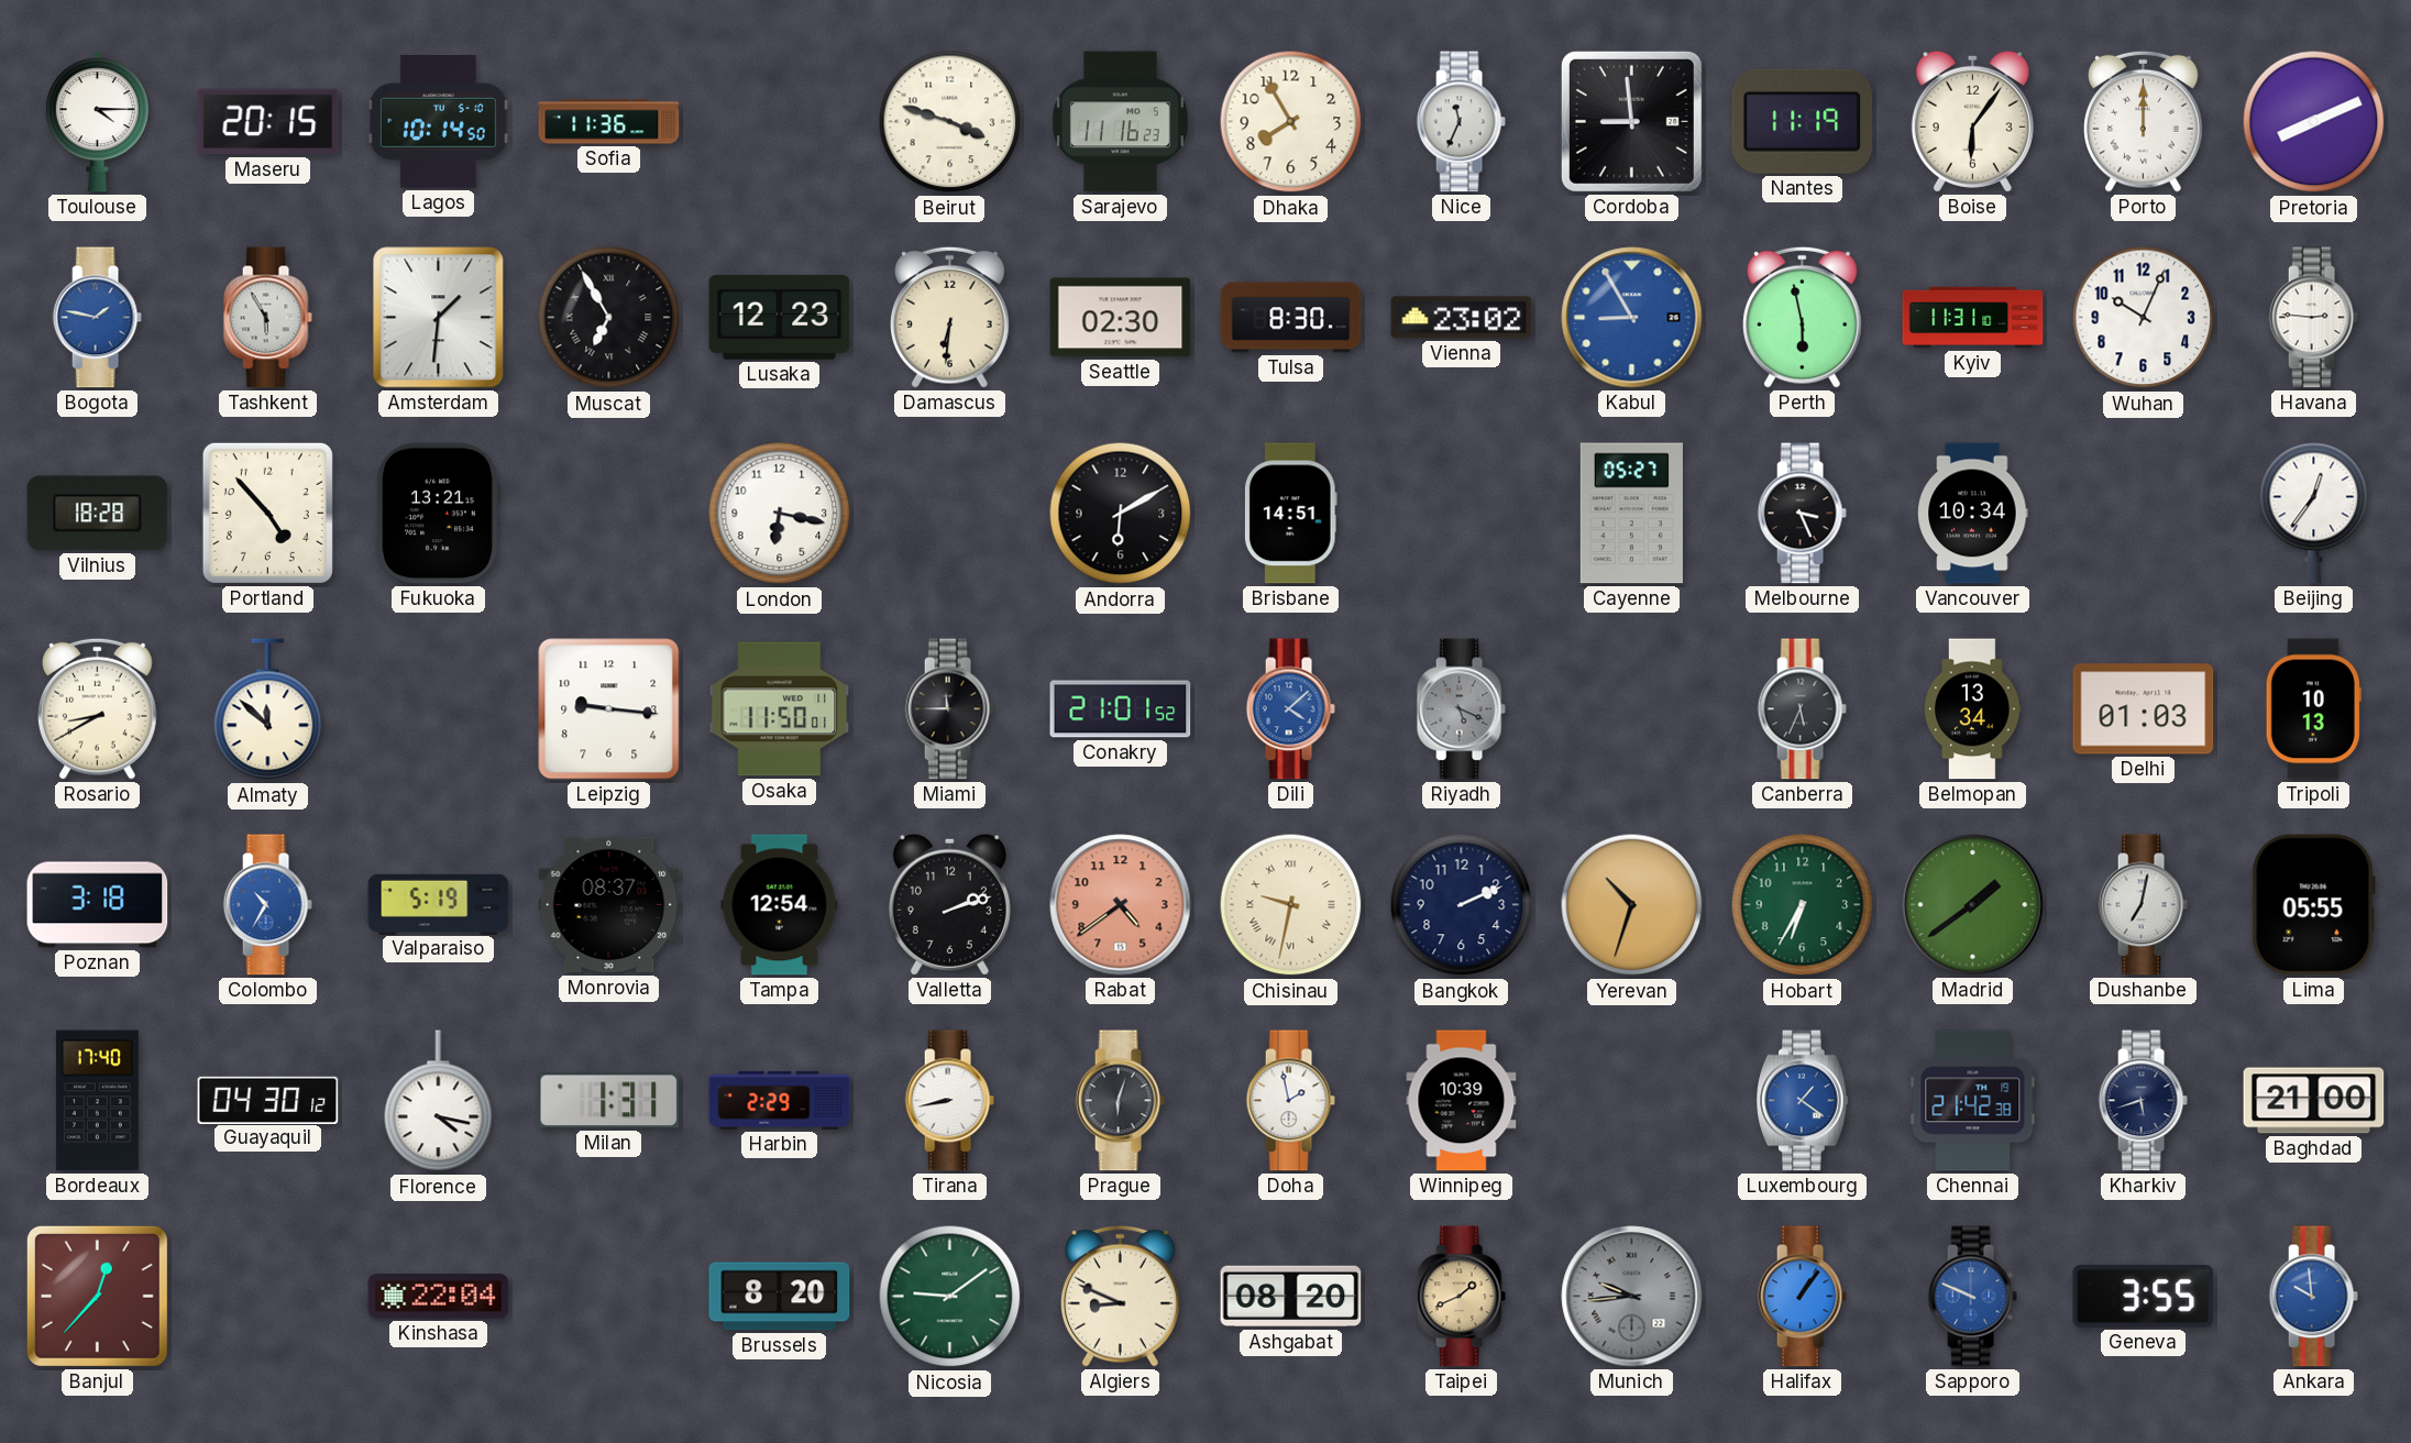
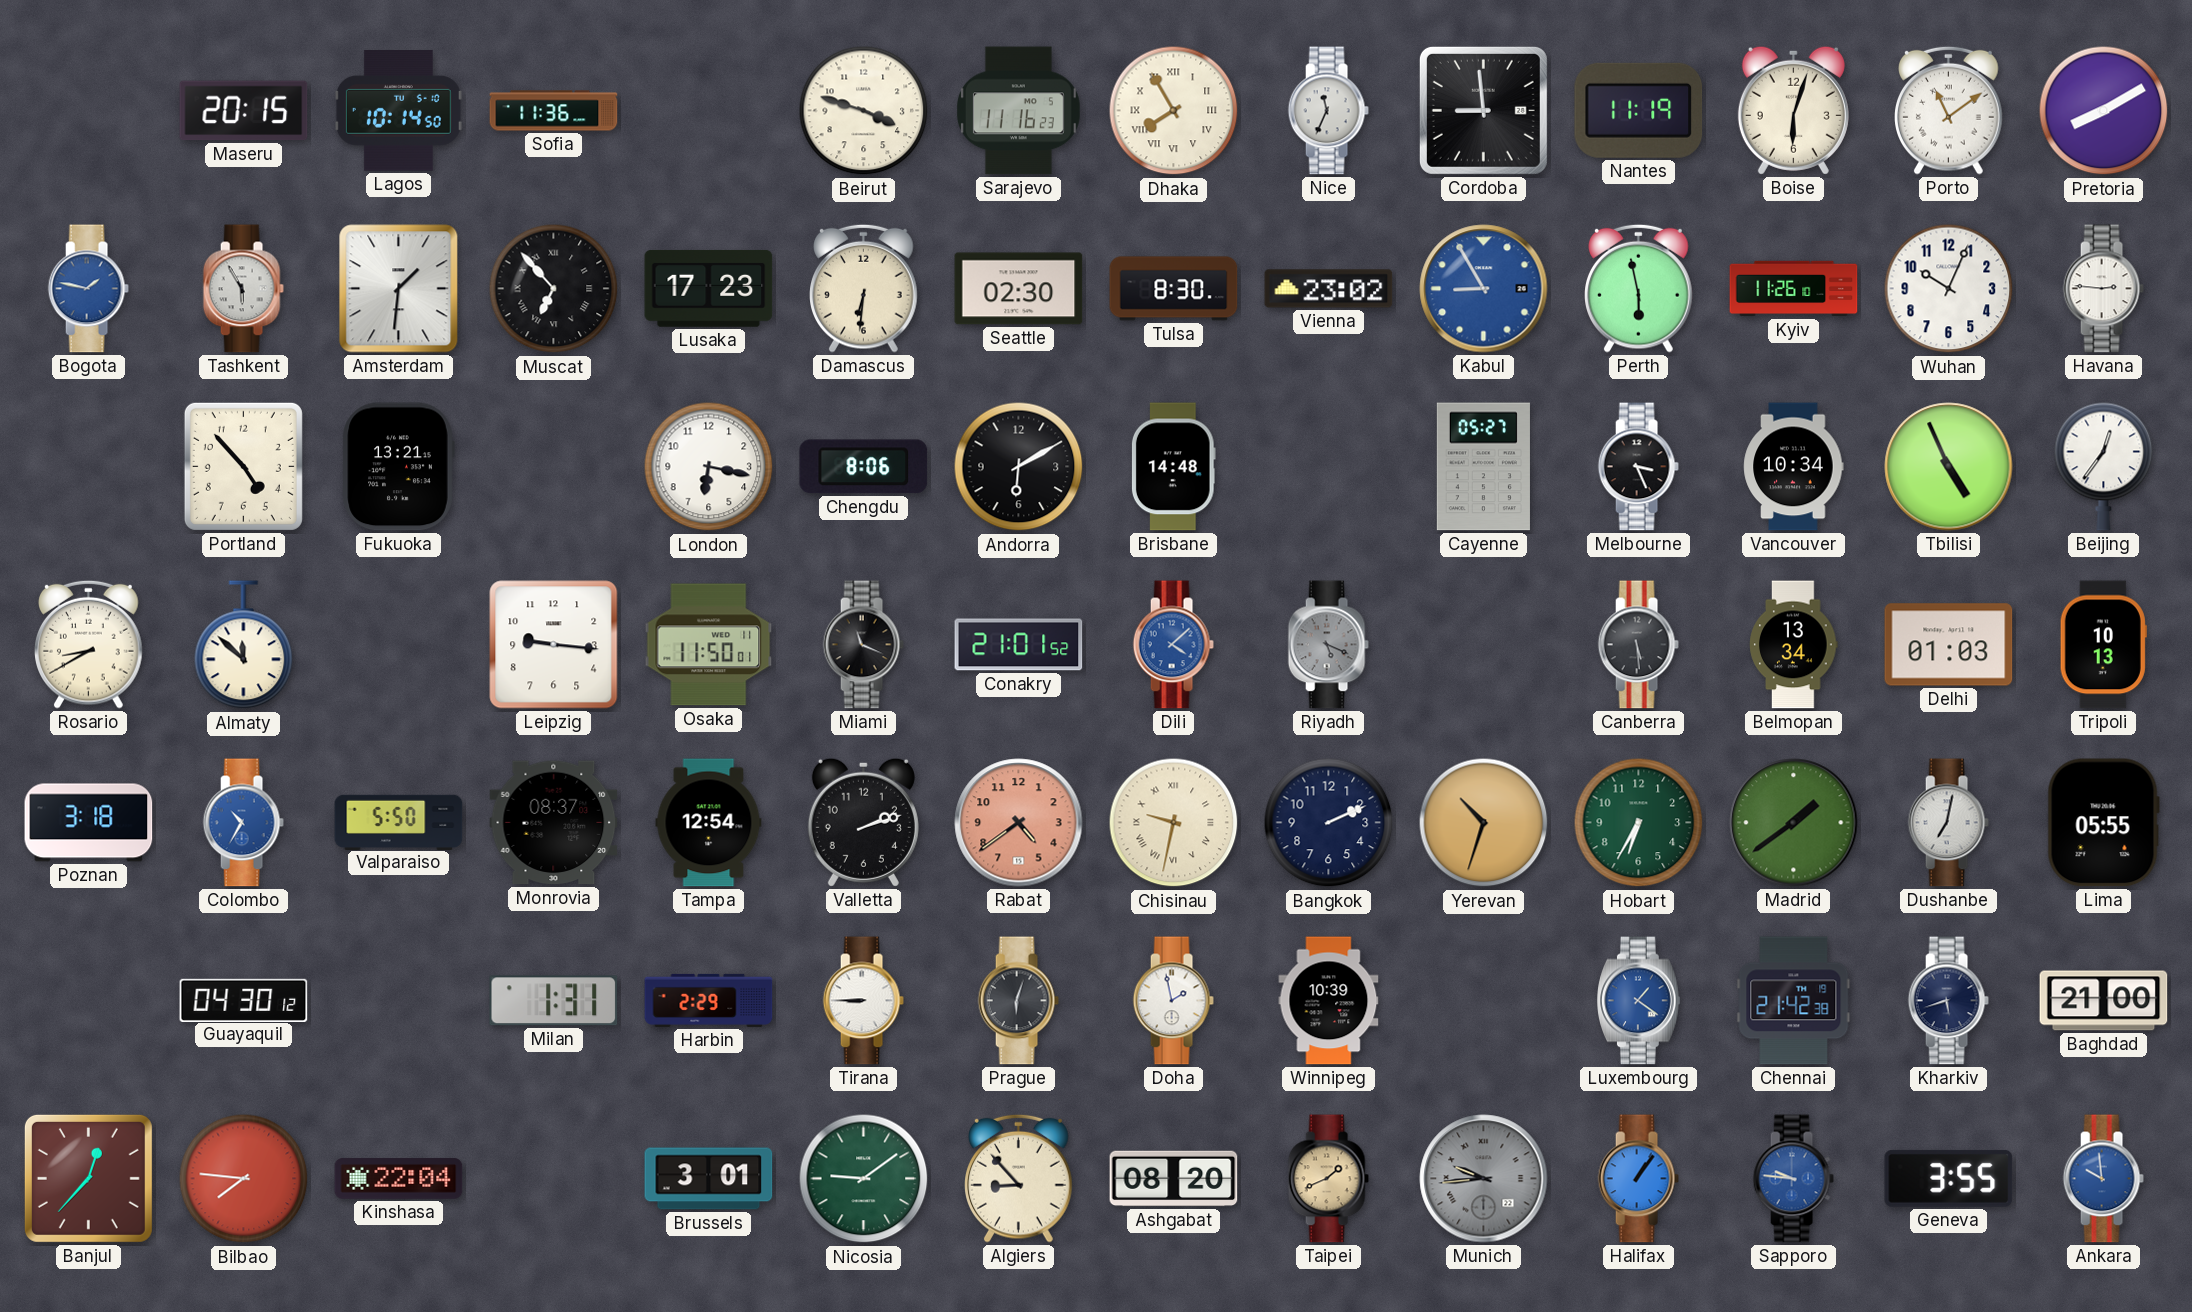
Toulouse: 4:15 -> none (97, 122)
Dhaka numerals: Arabic -> Roman (1174, 111)
Boise: 6:06 -> 6:03 (1793, 110)
Porto: 12:00 -> 11:09 (1949, 110)
Pretoria: 8:11 -> 8:10 (2104, 111)
Muscat: 6:55 -> 6:53 (554, 289)
Lusaka: 12:23 -> 17:23 (709, 288)
Kyiv: 11:31 -> 11:26 (1794, 289)
Vilnius: 18:28 -> none (98, 514)
Chengdu: none -> 8:06 (864, 467)
Brisbane: 14:51 -> 14:48 (1173, 467)
Tbilisi: none -> 4:56 (1949, 467)
Miami: 11:45 -> 11:19 (863, 645)
Canberra: 5:34 -> 5:29 (1638, 645)
Valparaiso: 5:19 -> 5:50 (399, 822)
Bordeaux: 17:40 -> none (97, 1101)
Florence: 4:17 -> none (439, 1101)
Tirana: 8:43 -> 8:45 (863, 1001)
Bilbao: none -> 7:46 (244, 1179)
Brussels: 8:20 -> 3:01 (709, 1179)
Algiers: 8:49 -> 8:53 (1019, 1178)
Sapporo: 9:49 -> 9:46 (1793, 1179)
